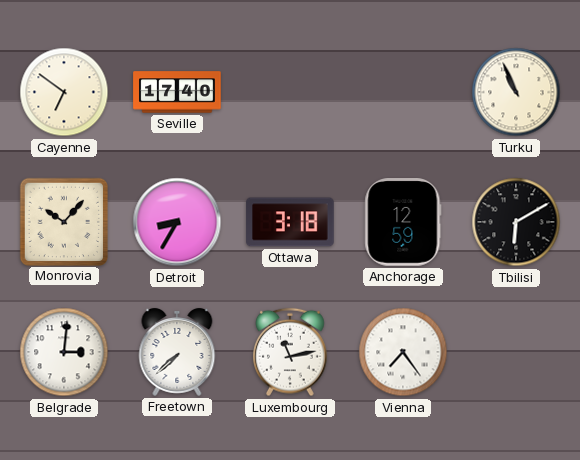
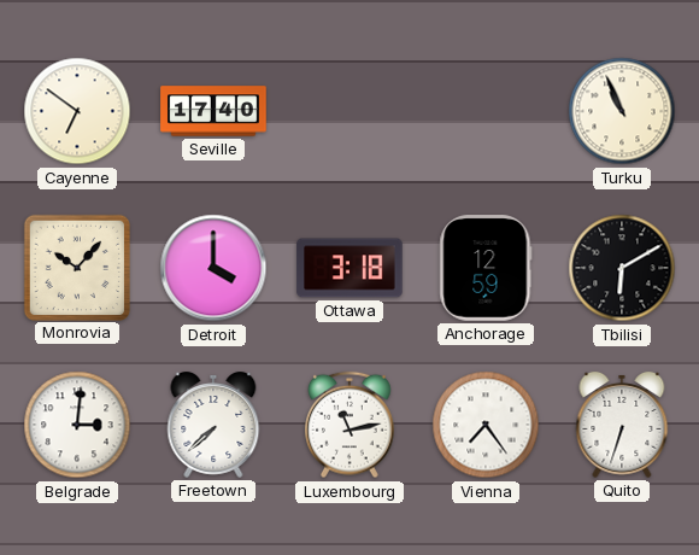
Detroit: 8:35 -> 4:00 (213, 268)
Quito: none -> 6:33 (622, 425)
